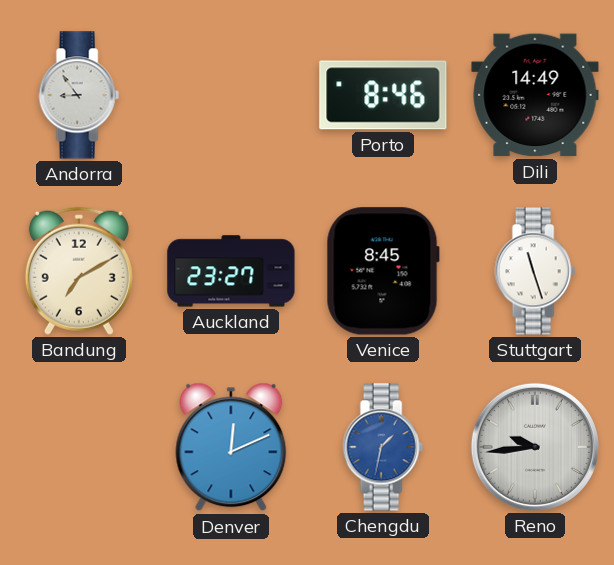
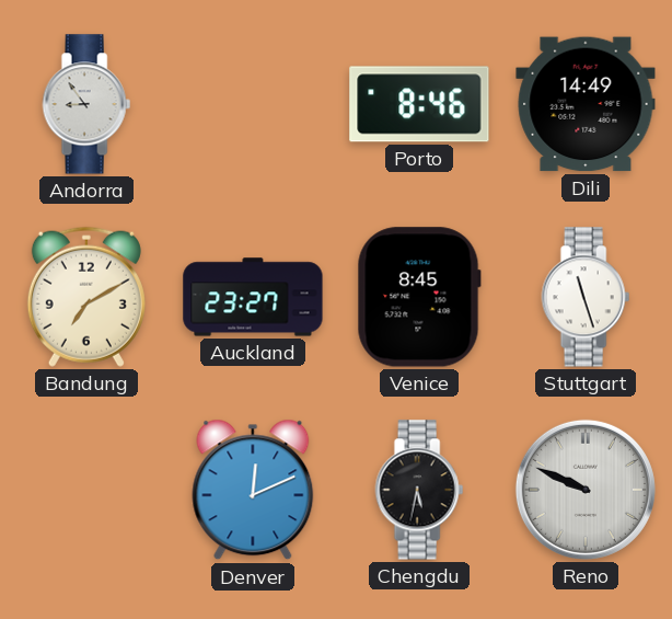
Chengdu: 1:32 -> 5:32 (419, 490)
Chengdu dial: blue -> black (419, 490)
Reno: 9:44 -> 9:49 (586, 490)
